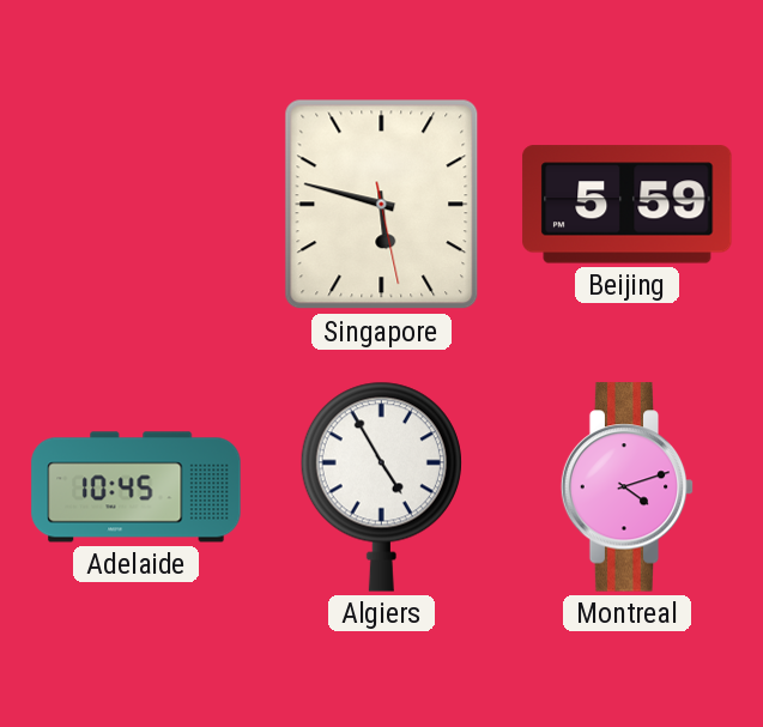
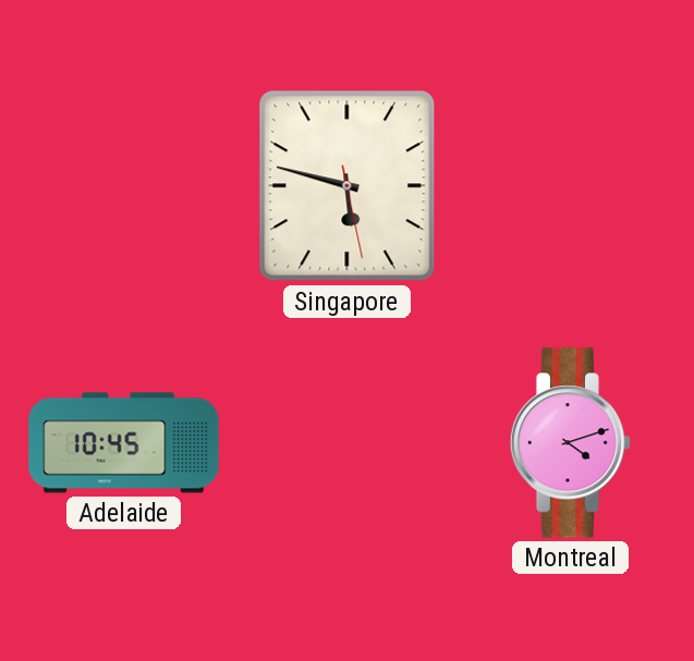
Beijing: 5:59 -> none (628, 205)
Algiers: 4:55 -> none (381, 486)
